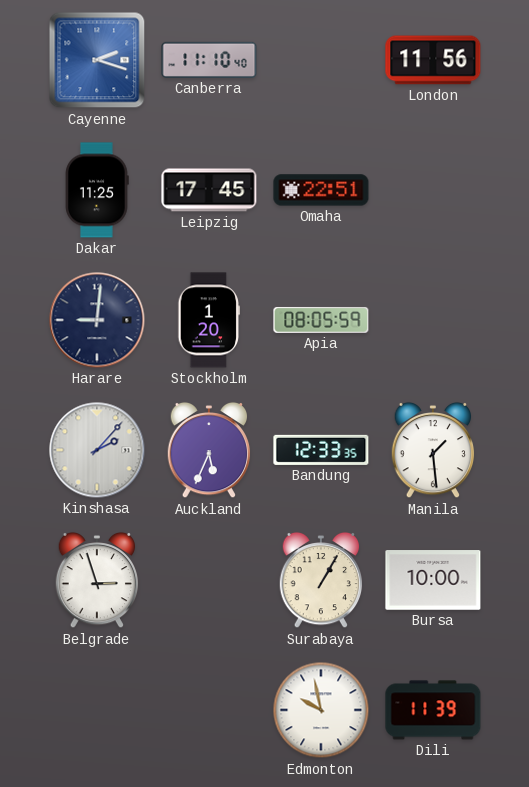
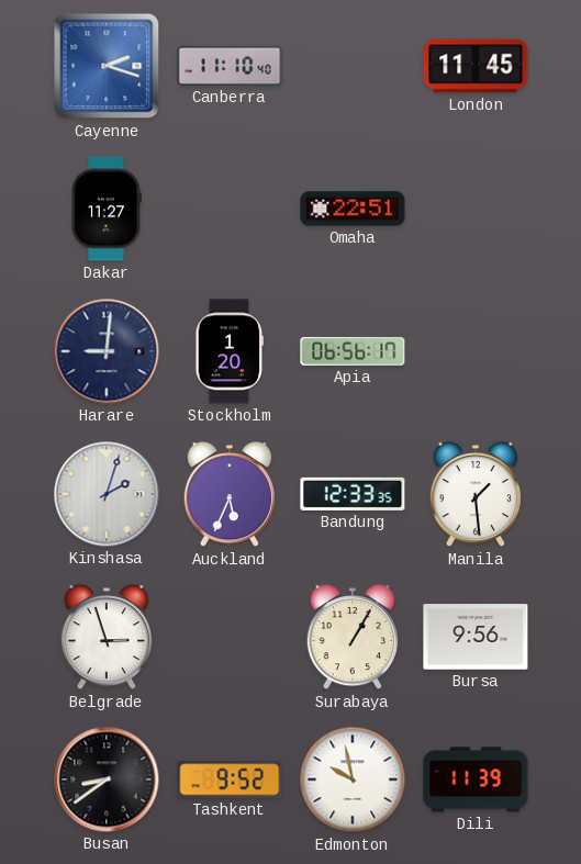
London: 11:56 -> 11:45 (476, 66)
Dakar: 11:25 -> 11:27 (107, 209)
Leipzig: 17:45 -> none (209, 190)
Apia: 08:05 -> 06:56 (353, 351)
Kinshasa: 2:07 -> 2:03 (107, 494)
Bursa: 10:00 -> 9:56 (476, 637)
Busan: none -> 8:39 (107, 779)
Tashkent: none -> 9:52 (230, 779)
